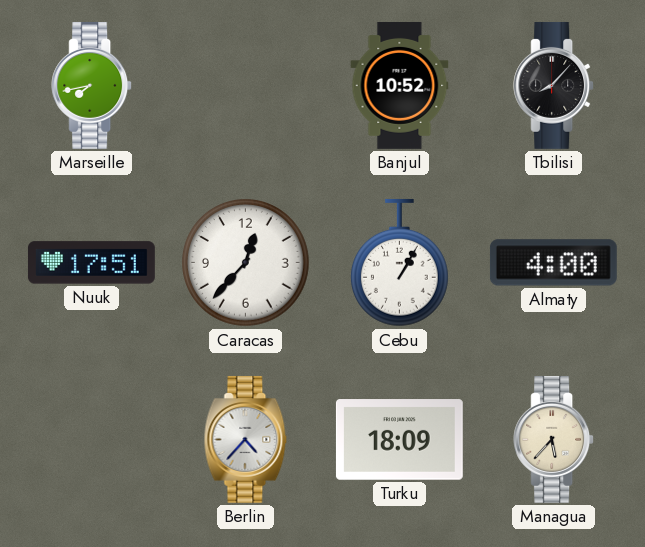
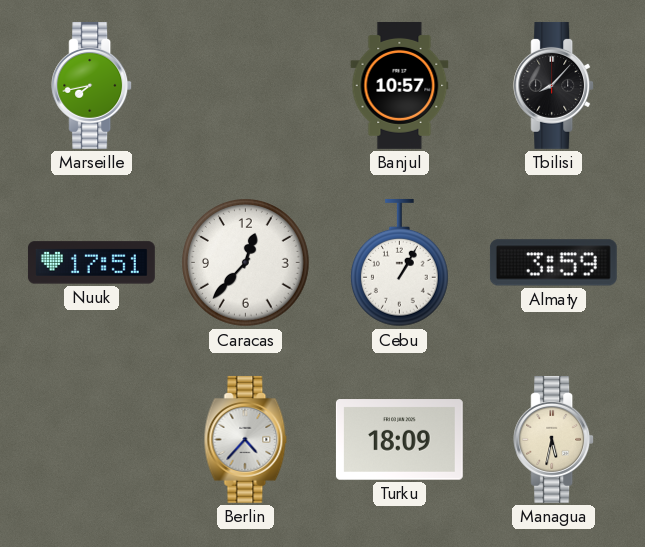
Banjul: 10:52 -> 10:57 (400, 85)
Almaty: 4:00 -> 3:59 (553, 263)
Managua: 5:37 -> 5:32 (554, 439)
